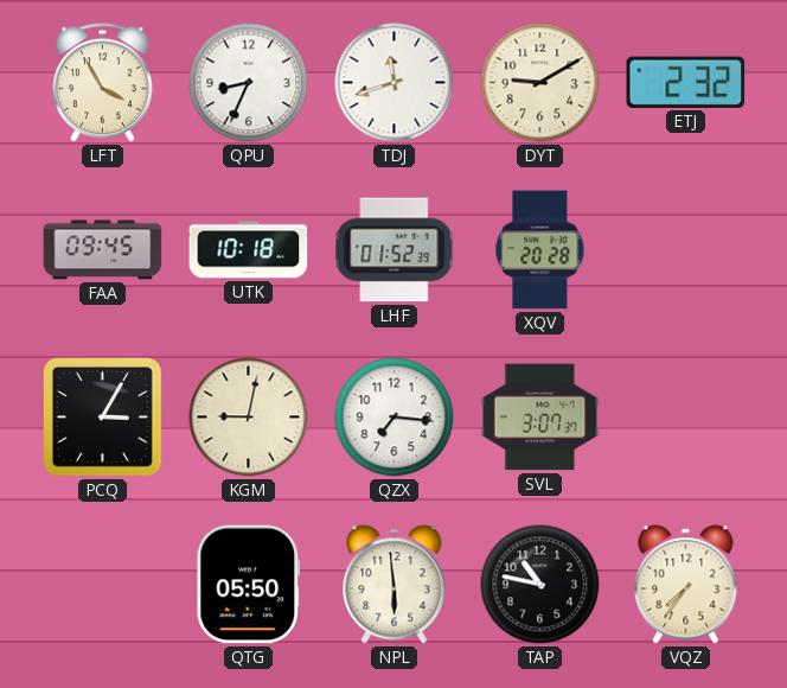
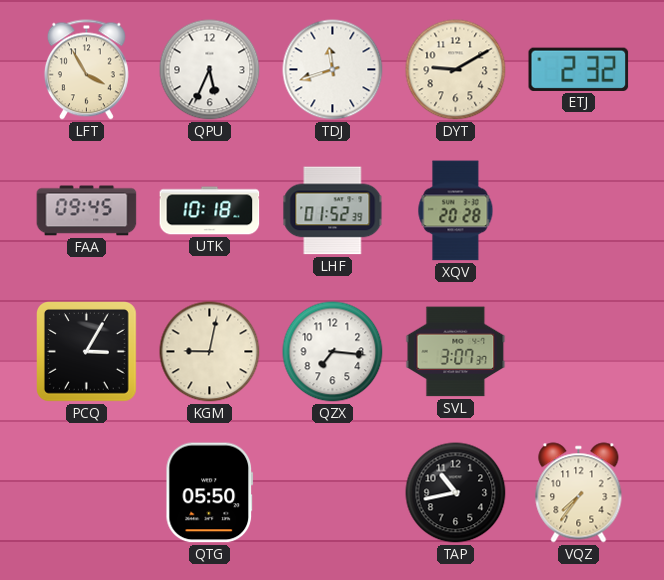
QPU: 8:34 -> 5:34 (210, 70)
NPL: 5:59 -> none (395, 585)
TAP: 10:47 -> 10:43 (456, 493)
